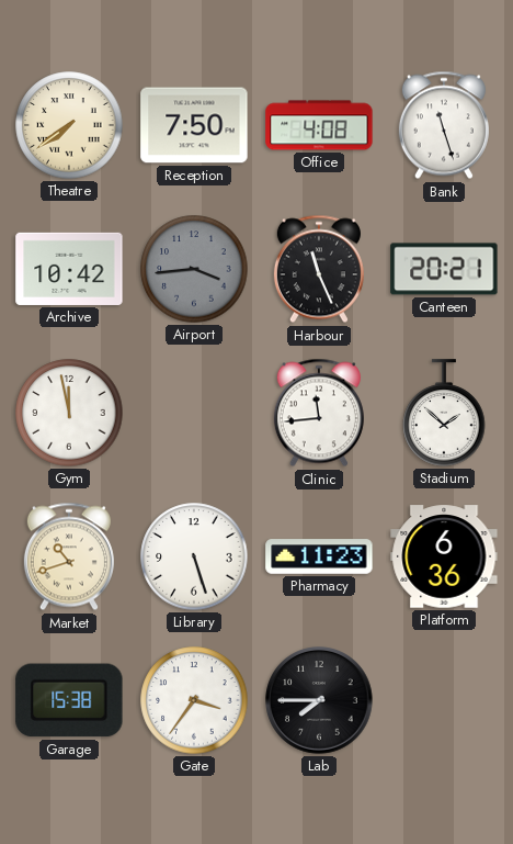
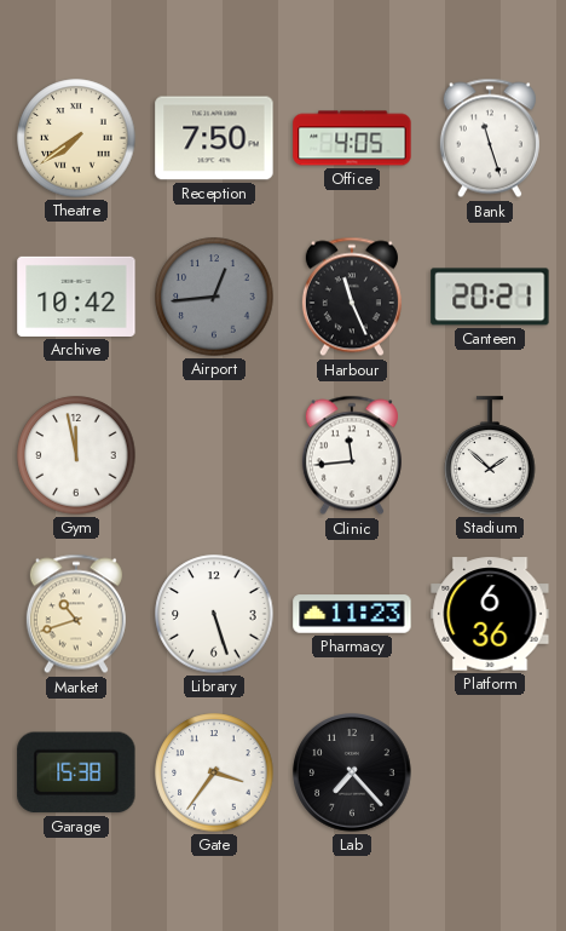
Office: 4:08 -> 4:05 (352, 138)
Airport: 3:44 -> 12:44 (214, 297)
Lab: 7:45 -> 7:23 (352, 772)
